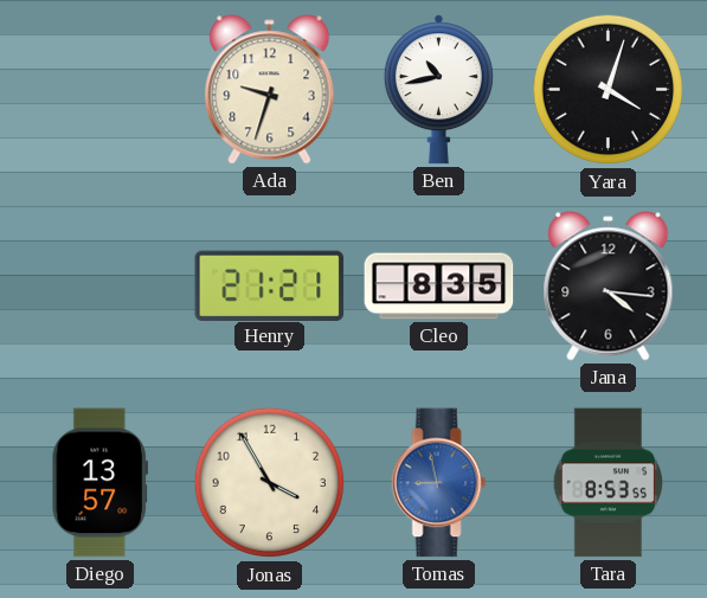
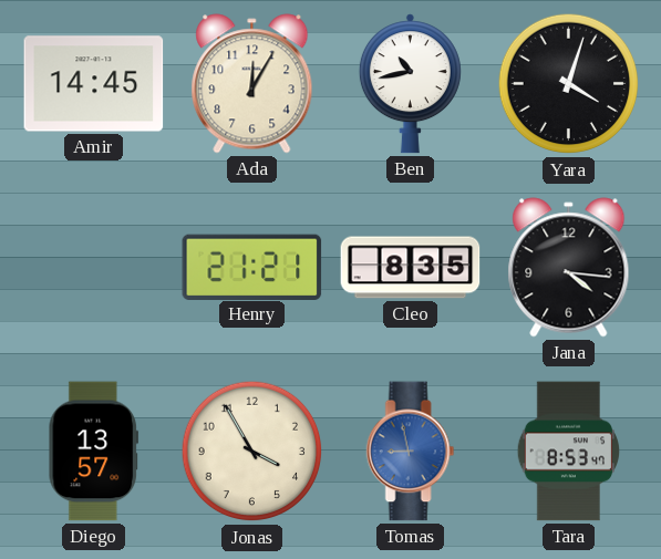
Amir: none -> 14:45 (94, 84)
Ada: 9:33 -> 12:05 (252, 84)
Tara: 8:53:55 -> 8:53:47 (568, 452)
